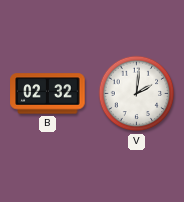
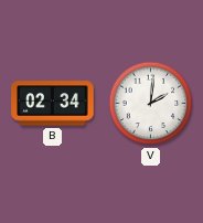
B: 02:32 -> 02:34 (53, 104)
